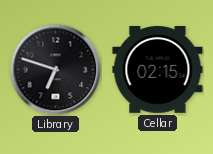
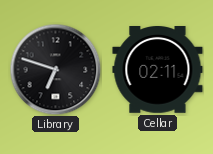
Cellar: 02:15 -> 02:11 (158, 70)
